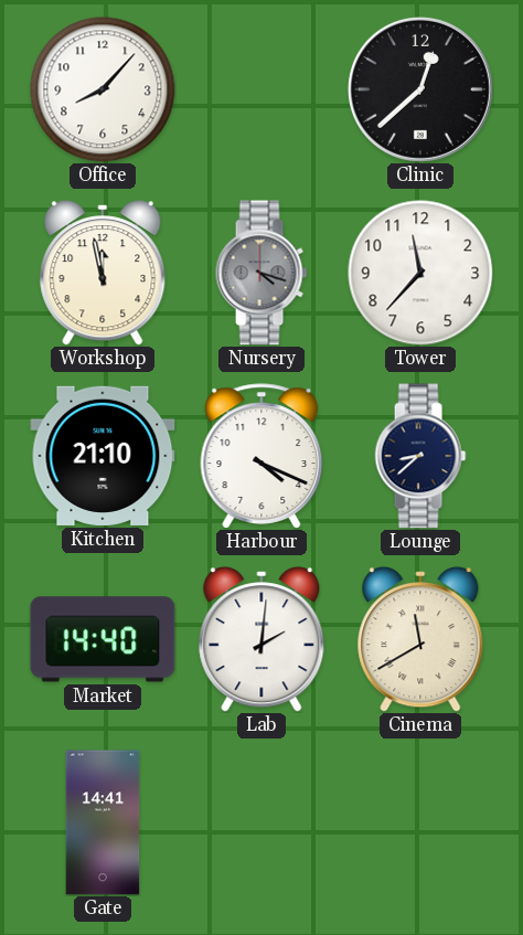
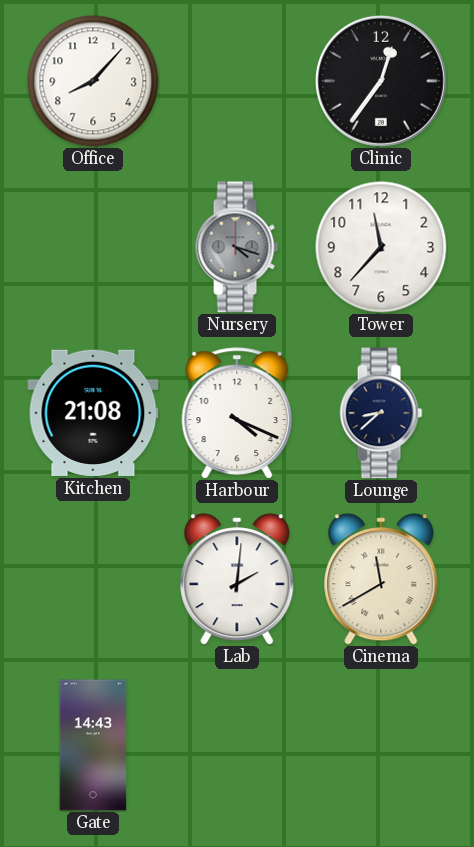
Clinic: 12:38 -> 12:36 (381, 81)
Workshop: 11:58 -> none (103, 273)
Kitchen: 21:10 -> 21:08 (93, 413)
Market: 14:40 -> none (103, 639)
Gate: 14:41 -> 14:43 (93, 745)
